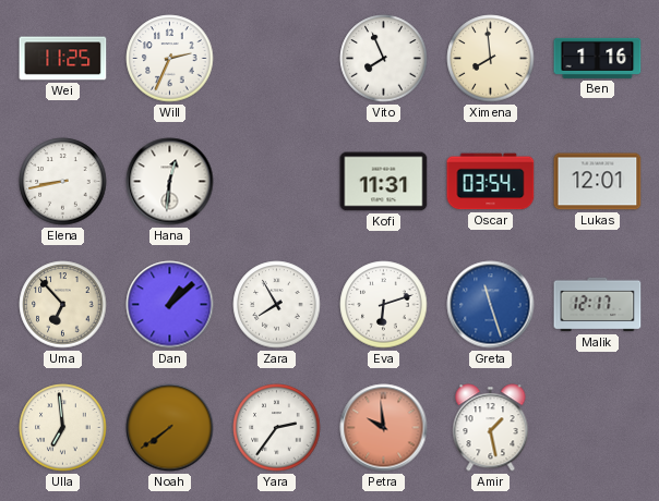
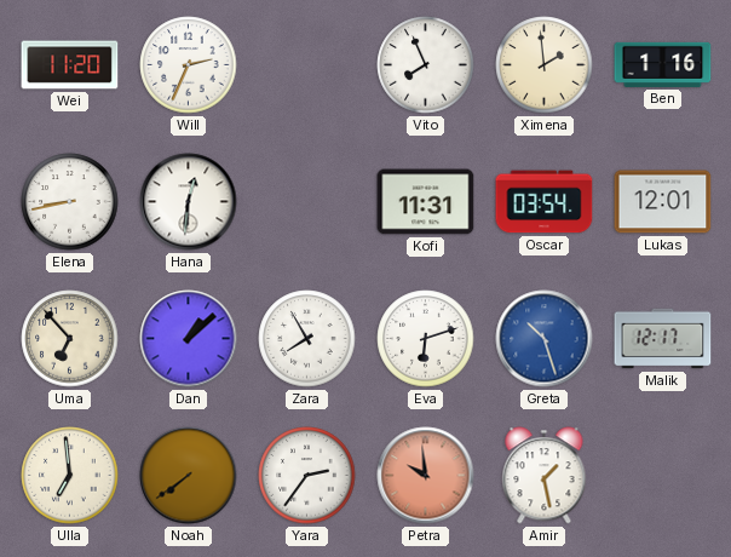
Wei: 11:25 -> 11:20 (70, 65)
Ximena: 7:59 -> 1:59 (545, 65)
Greta: 11:27 -> 10:27 (545, 339)
